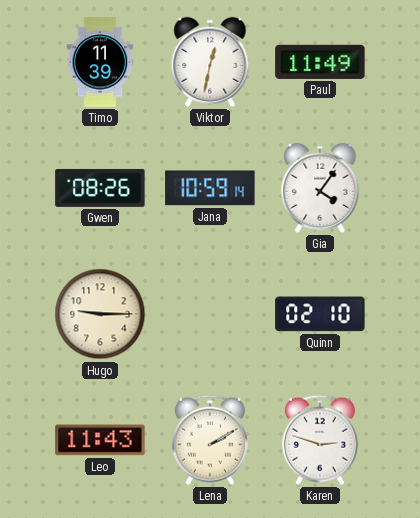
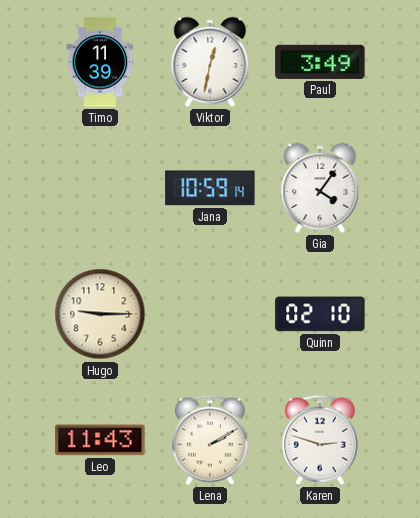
Paul: 11:49 -> 3:49 (320, 62)
Gwen: 08:26 -> none (100, 188)
